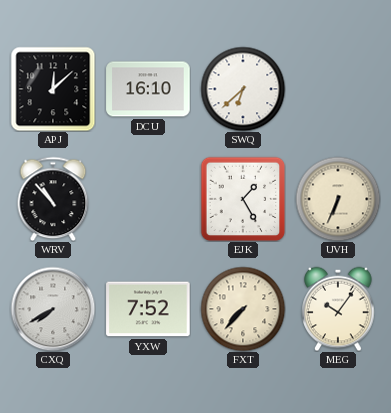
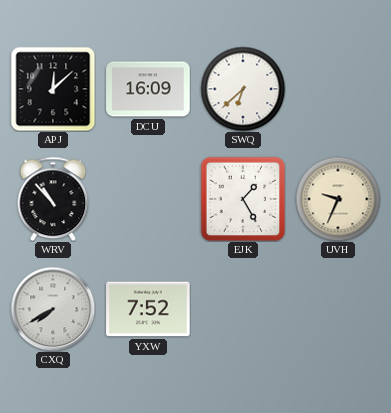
DCU: 16:10 -> 16:09 (148, 89)
UVH: 6:34 -> 9:34 (338, 199)
FXT: 7:37 -> none (243, 309)
MEG: 10:06 -> none (338, 309)
